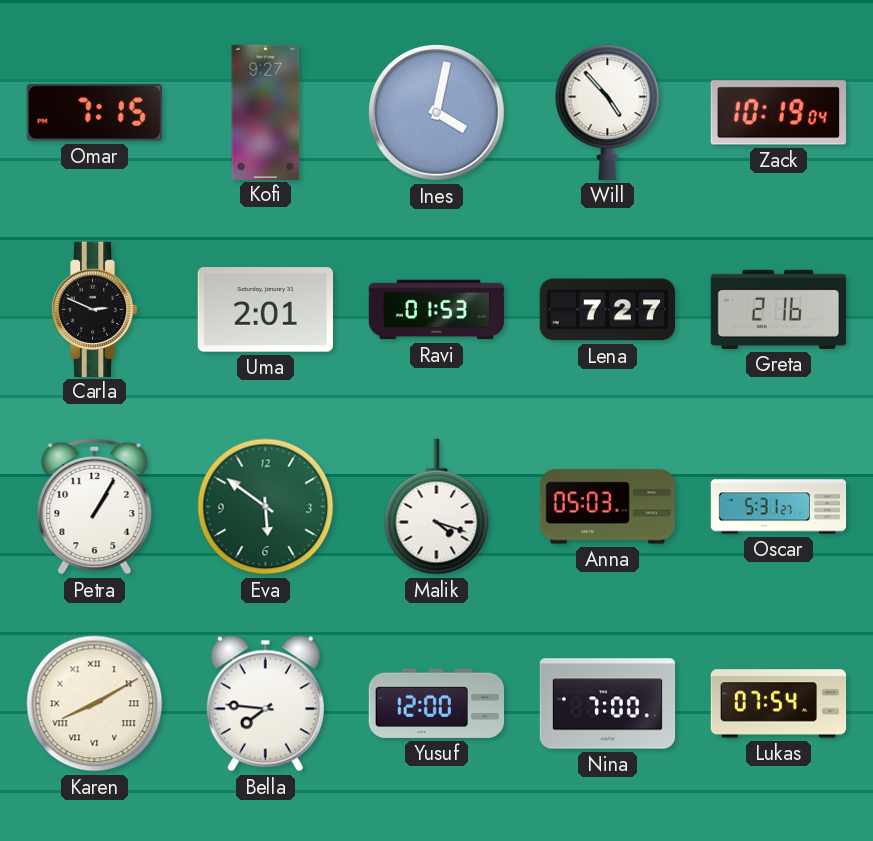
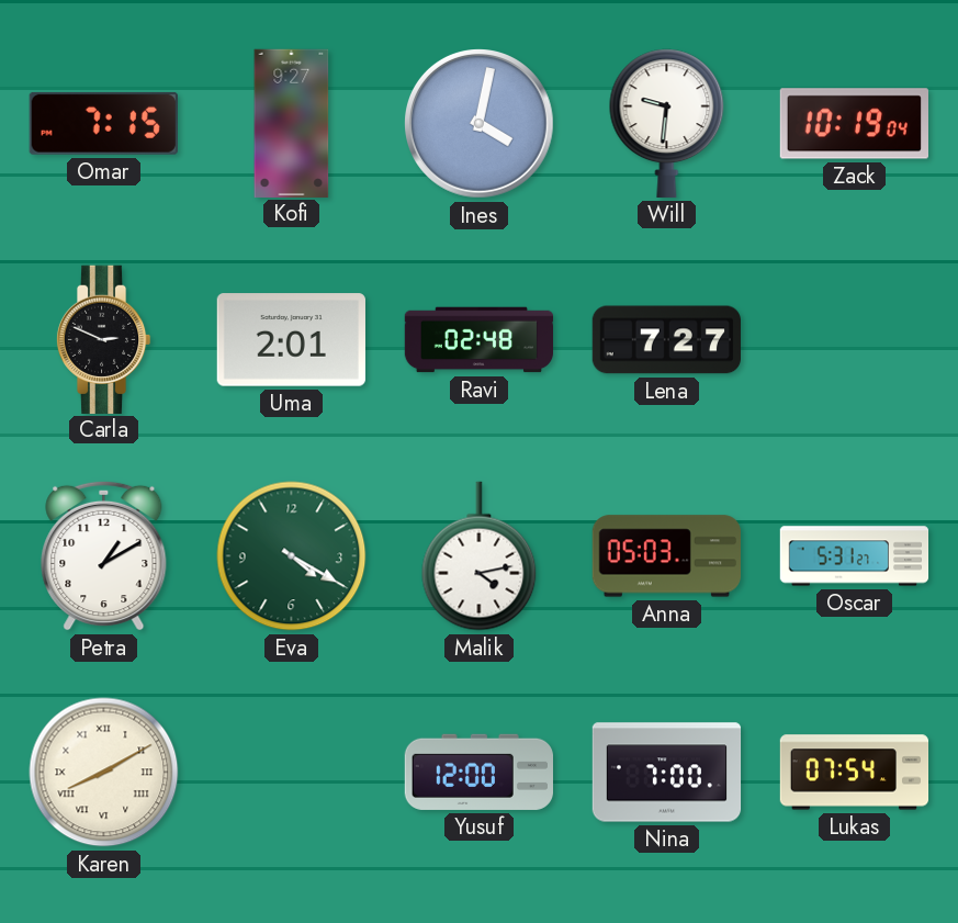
Will: 4:53 -> 9:31 (667, 123)
Ravi: 01:53 -> 02:48 (480, 340)
Greta: 2:16 -> none (778, 309)
Petra: 1:05 -> 1:10 (104, 555)
Eva: 5:51 -> 4:20 (292, 556)
Malik: 4:18 -> 4:13 (480, 556)
Bella: 7:46 -> none (265, 704)
